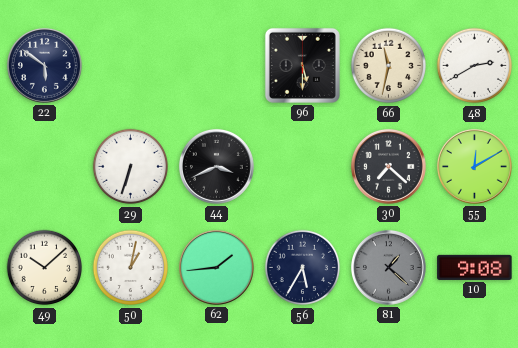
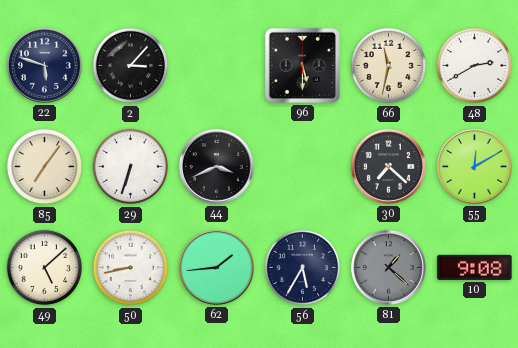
22: 5:51 -> 5:48 (44, 65)
2: none -> 3:07 (131, 66)
85: none -> 7:06 (45, 167)
49: 10:08 -> 5:08 (45, 268)
50: 1:02 -> 8:43 (131, 268)
